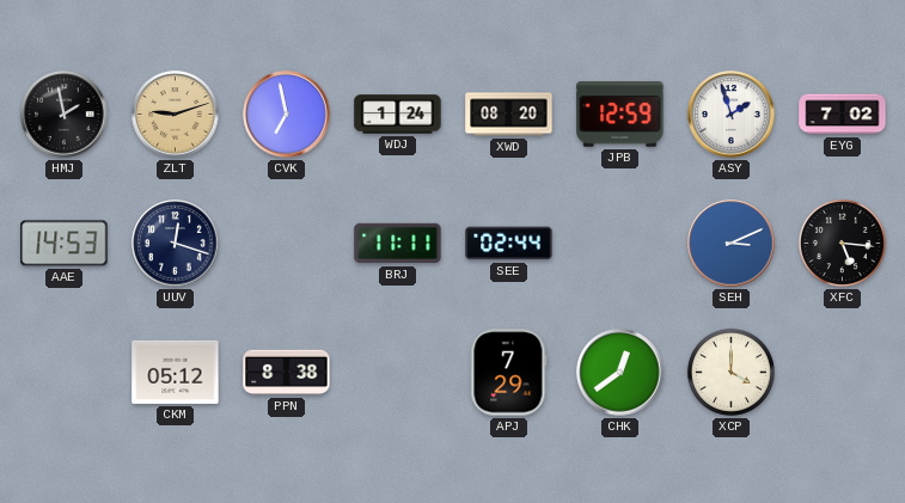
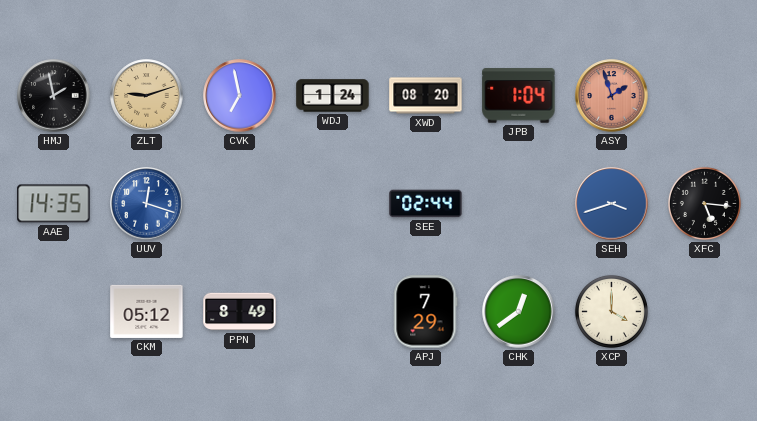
JPB: 12:59 -> 1:04 (519, 96)
ASY dial: white -> salmon (612, 96)
EYG: 7:02 -> none (843, 115)
AAE: 14:53 -> 14:35 (54, 204)
UUV dial: navy -> blue (147, 204)
BRJ: 11:11 -> none (398, 244)
SEH: 3:11 -> 3:42 (612, 204)
PPN: 8:38 -> 8:49 (240, 312)
